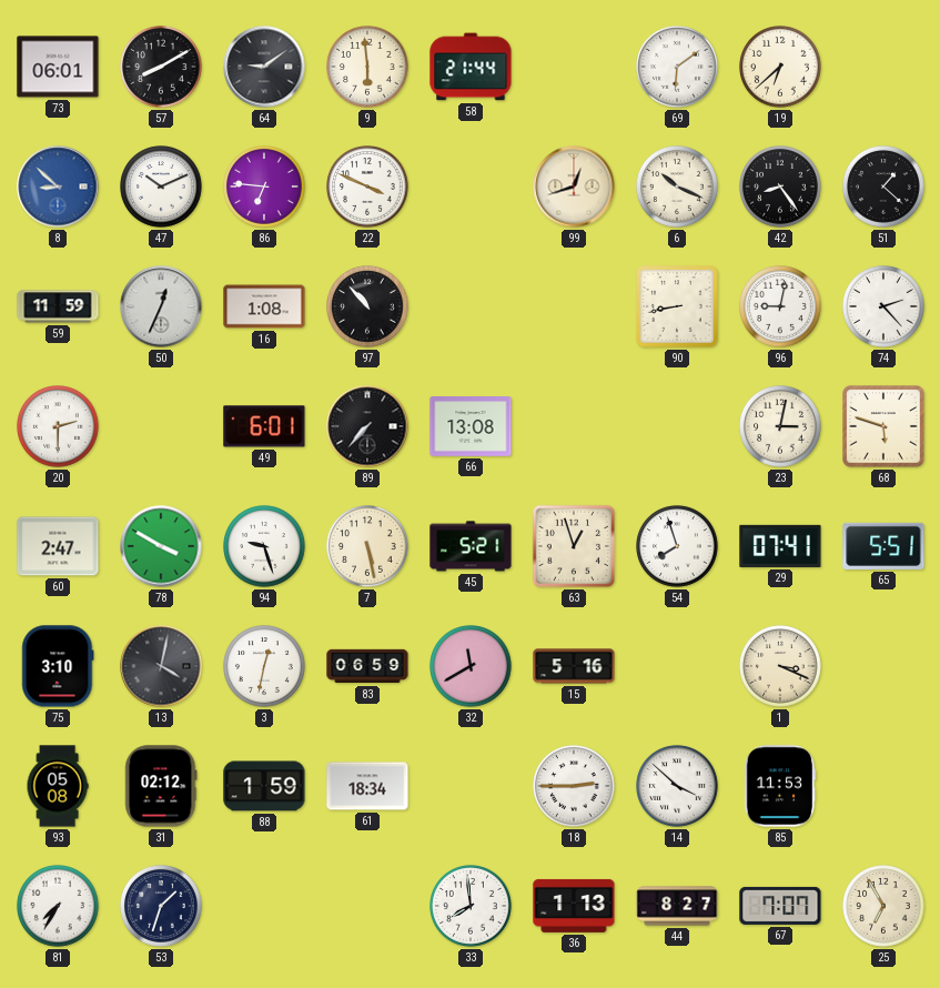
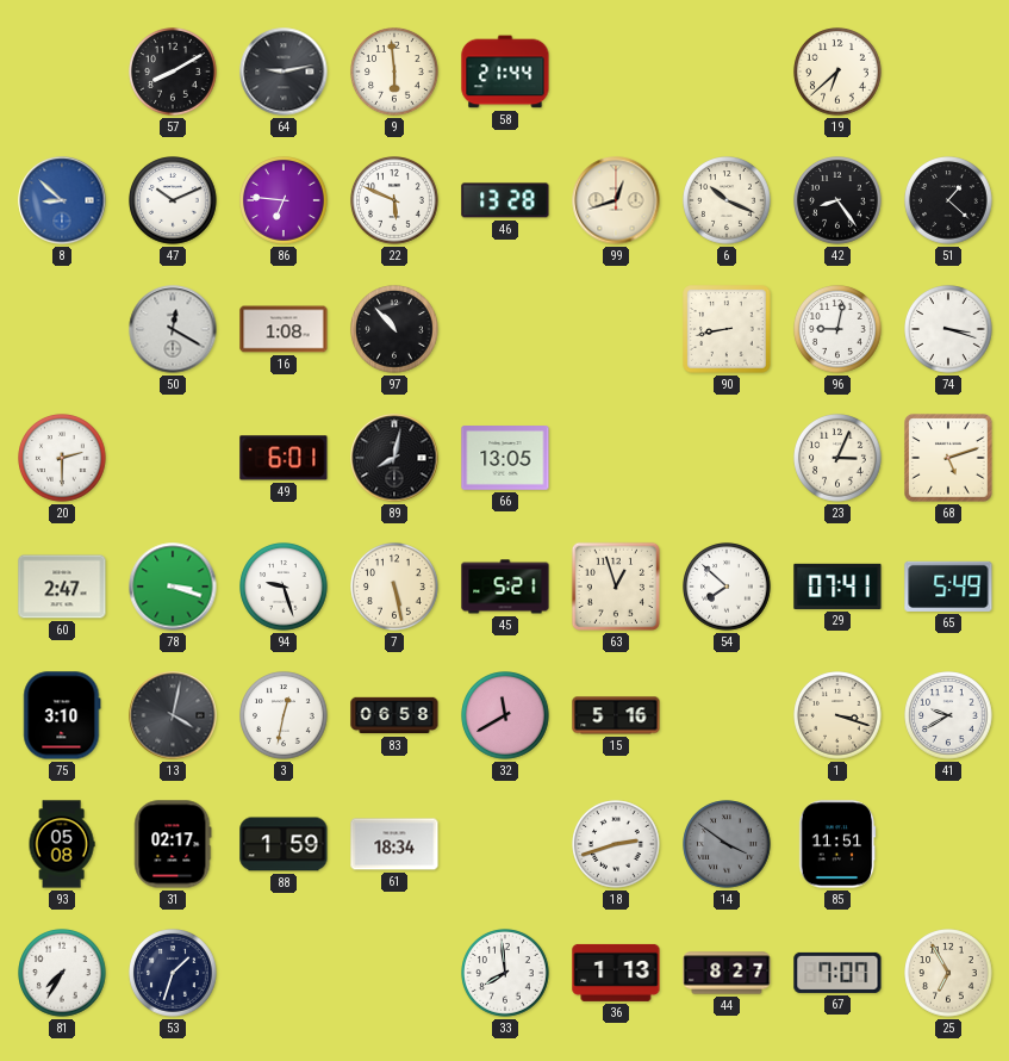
73: 06:01 -> none (58, 67)
64: 9:09 -> 9:13 (284, 72)
69: 6:09 -> none (677, 67)
22: 3:49 -> 5:49 (394, 200)
46: none -> 13:28 (505, 200)
59: 11:59 -> none (58, 306)
50: 12:34 -> 12:20 (173, 329)
74: 2:23 -> 3:18 (948, 329)
89: 7:37 -> 8:02 (394, 458)
66: 13:08 -> 13:05 (505, 459)
23: 3:02 -> 3:04 (837, 458)
68: 5:48 -> 5:12 (948, 458)
78: 3:50 -> 3:18 (173, 587)
54: 7:57 -> 7:52 (727, 587)
65: 5:51 -> 5:49 (948, 587)
83: 06:59 -> 06:58 (394, 715)
1: 3:19 -> 3:18 (837, 715)
41: none -> 9:40 (948, 715)
31: 02:12 -> 02:17 (173, 844)
18: 2:45 -> 2:42 (616, 844)
14: 3:52 -> 3:51 (727, 844)
14 dial: white -> grey (727, 844)
85: 11:53 -> 11:51 (837, 844)
